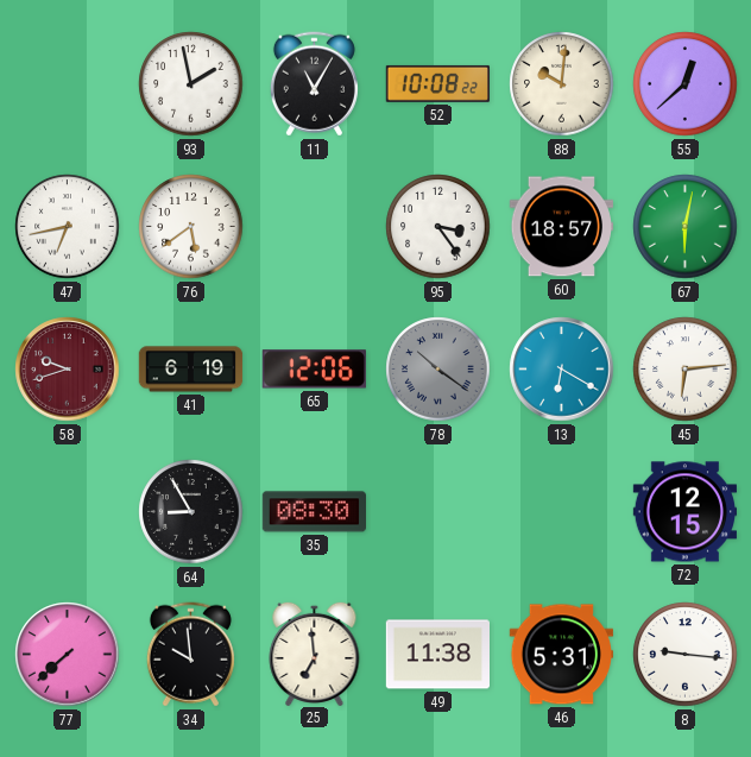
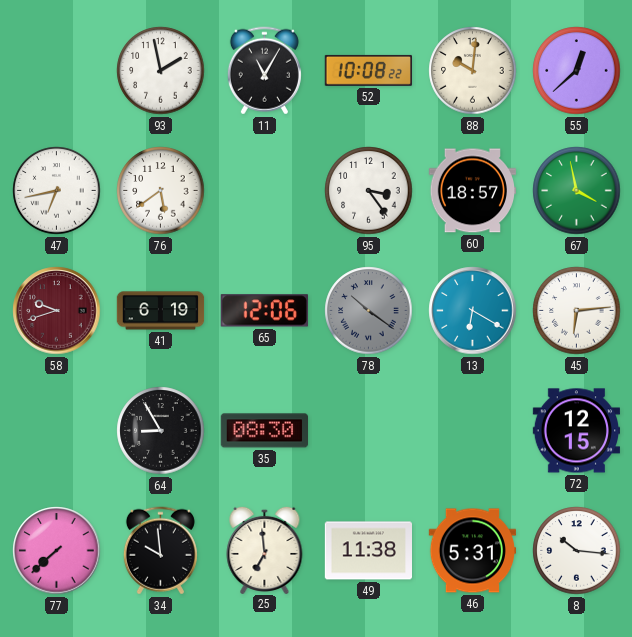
67: 6:02 -> 3:58 (577, 191)
8: 9:16 -> 10:16 (577, 551)
